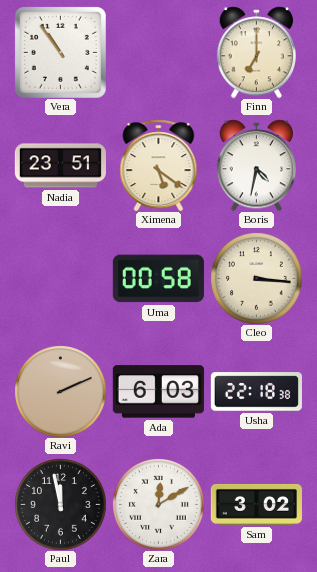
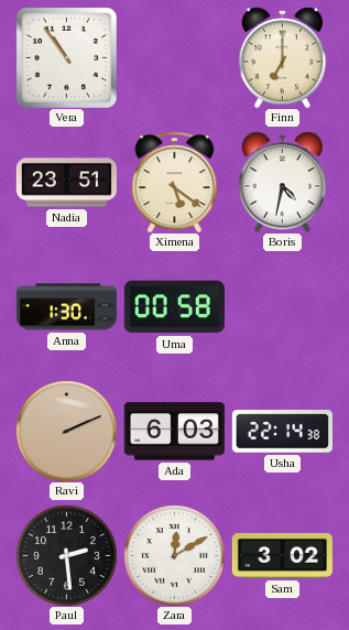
Anna: none -> 1:30 (66, 307)
Cleo: 3:16 -> none (257, 279)
Usha: 22:18 -> 22:14 (282, 432)
Paul: 11:58 -> 2:29 (67, 556)
